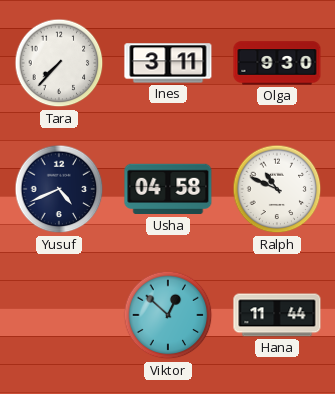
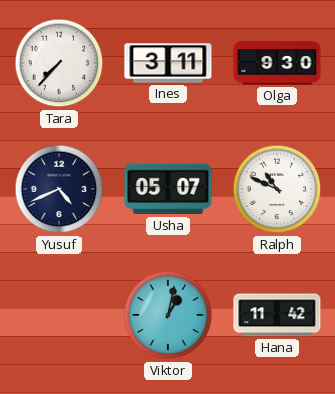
Usha: 04:58 -> 05:07 (168, 189)
Viktor: 12:52 -> 1:02 (168, 315)
Hana: 11:44 -> 11:42 (277, 315)
